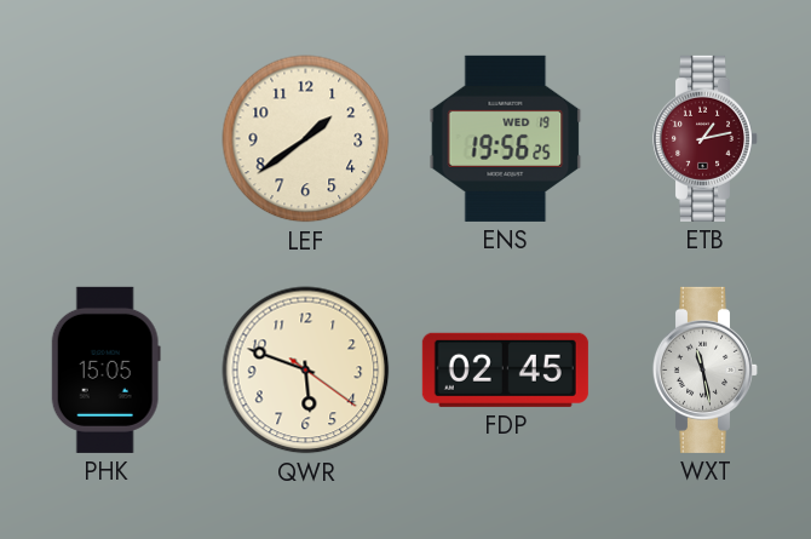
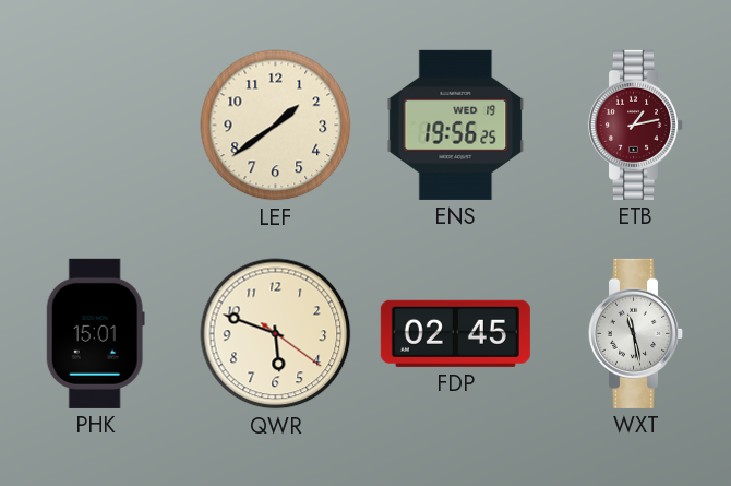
PHK: 15:05 -> 15:01 (95, 333)
